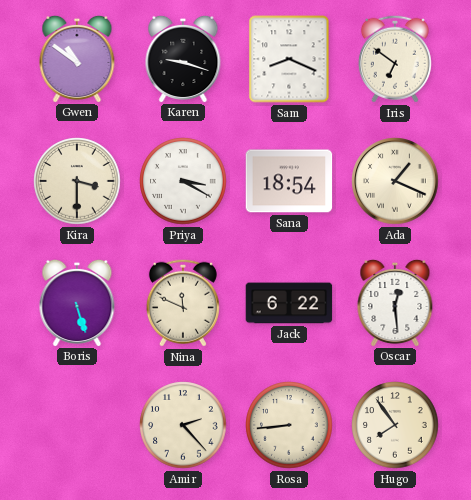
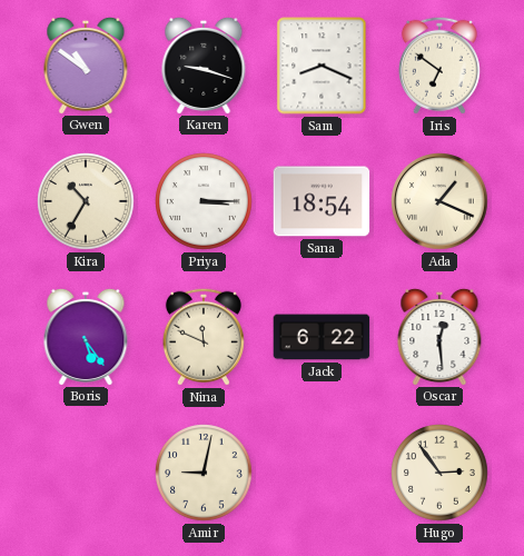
Kira: 3:30 -> 10:35 (86, 201)
Priya: 3:20 -> 3:15 (204, 201)
Boris: 5:27 -> 5:24 (86, 336)
Amir: 2:23 -> 9:02 (204, 473)
Rosa: 8:44 -> none (289, 425)
Hugo: 7:54 -> 2:54 (439, 473)
